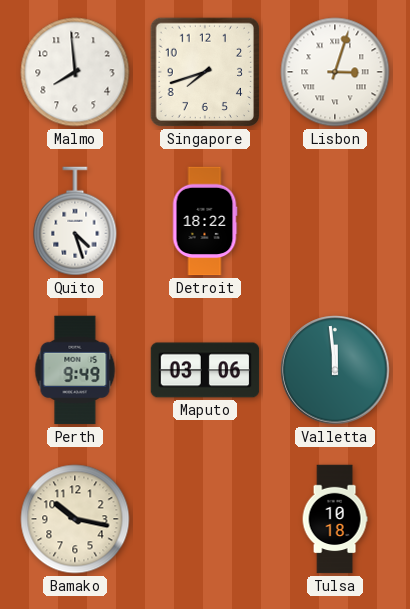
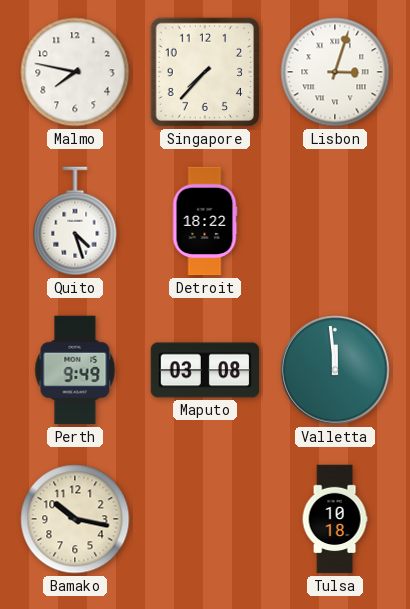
Malmo: 7:59 -> 7:47 (75, 72)
Singapore: 7:42 -> 7:37 (205, 72)
Maputo: 03:06 -> 03:08 (205, 370)
